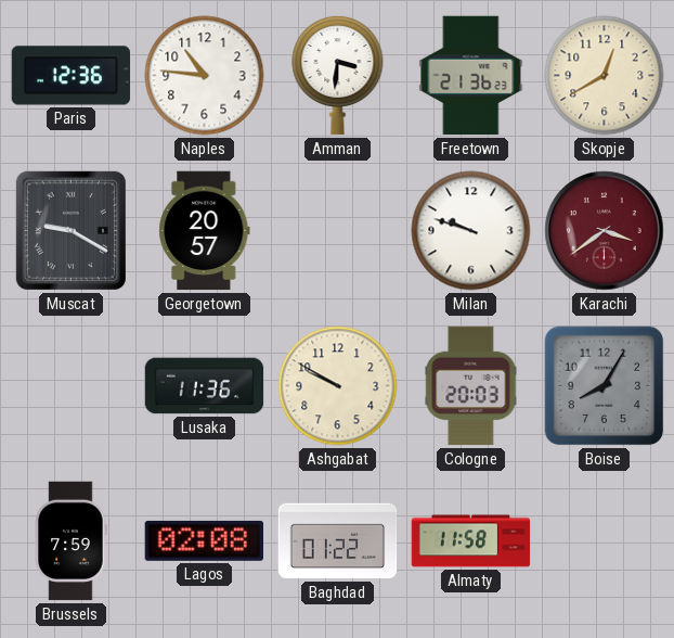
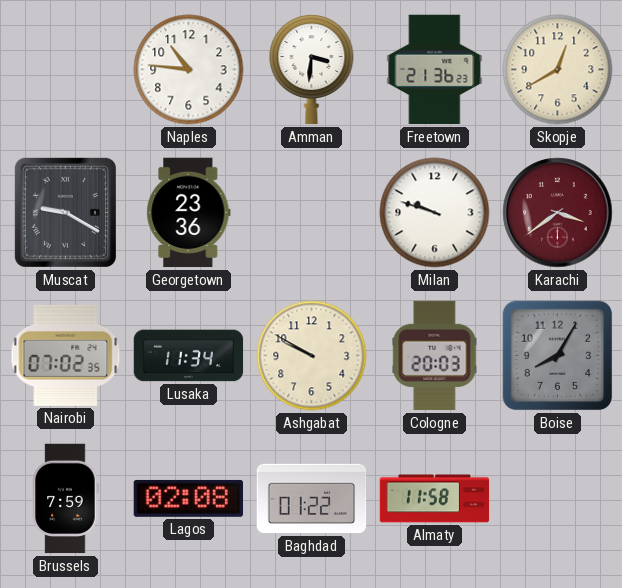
Paris: 12:36 -> none (72, 76)
Georgetown: 20:57 -> 23:36 (189, 213)
Nairobi: none -> 07:02 (66, 355)
Lusaka: 11:36 -> 11:34 (189, 356)
